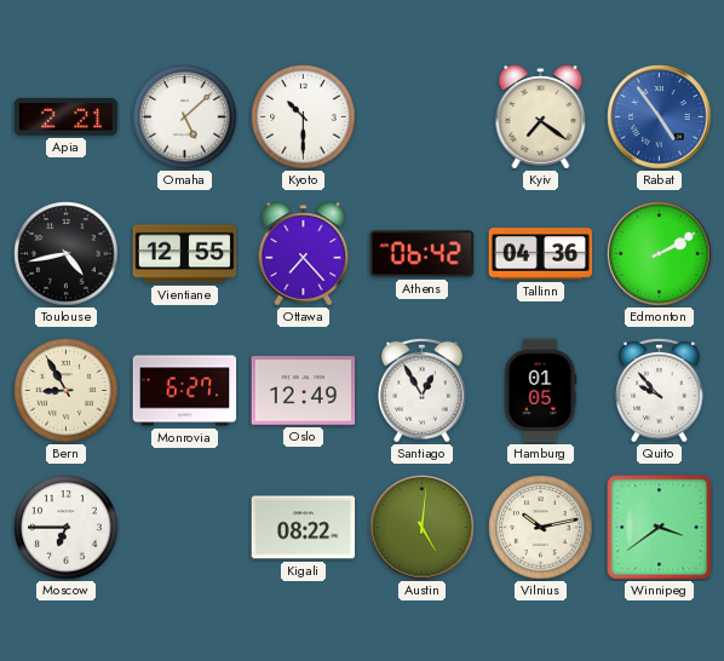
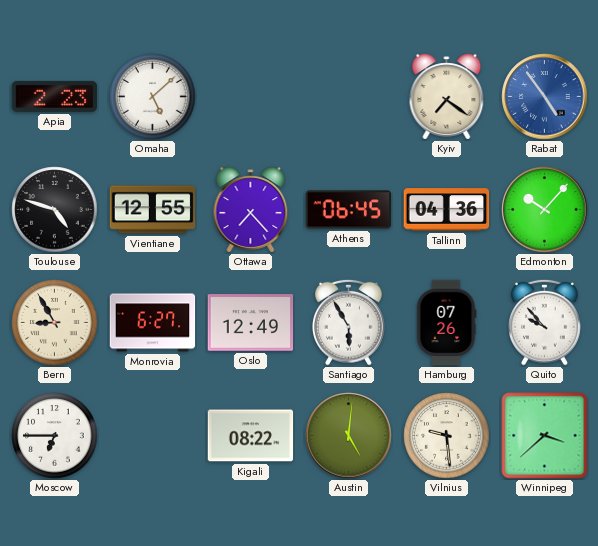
Apia: 2:21 -> 2:23 (55, 96)
Kyoto: 10:30 -> none (304, 117)
Toulouse: 4:43 -> 4:48 (55, 210)
Athens: 06:42 -> 06:45 (349, 210)
Edmonton: 2:10 -> 10:07 (545, 210)
Santiago: 12:55 -> 5:55 (349, 322)
Hamburg: 01:05 -> 07:26 (446, 323)
Vilnius: 10:13 -> 9:29 (447, 436)
Winnipeg: 3:39 -> 3:38 (545, 436)
